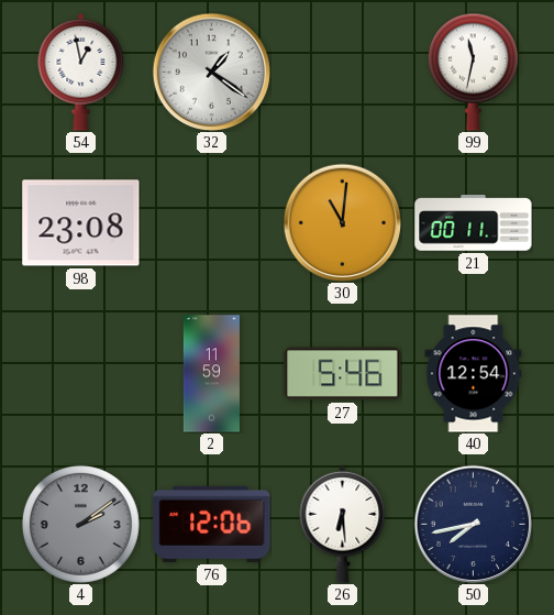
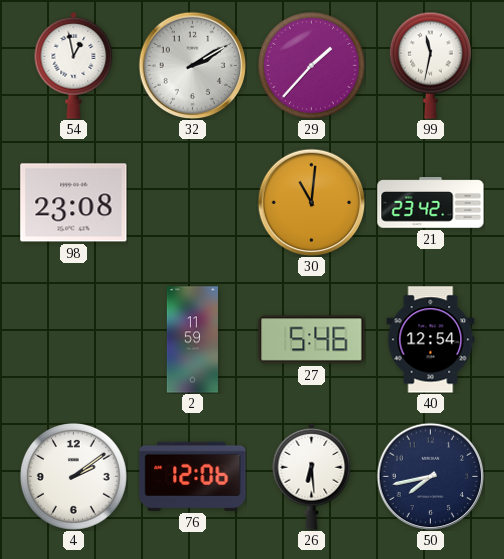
32: 1:21 -> 2:10 (192, 65)
29: none -> 1:37 (311, 65)
21: 00:11 -> 23:42 (431, 203)
4 dial: grey -> white (73, 476)
